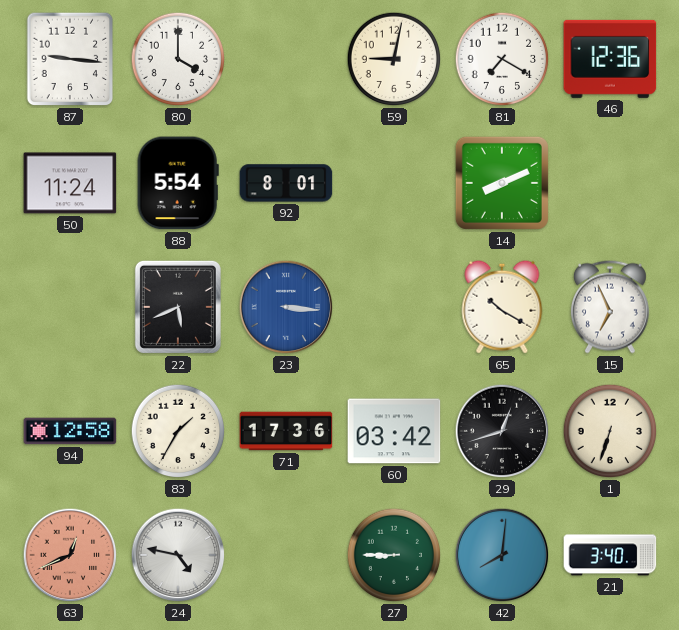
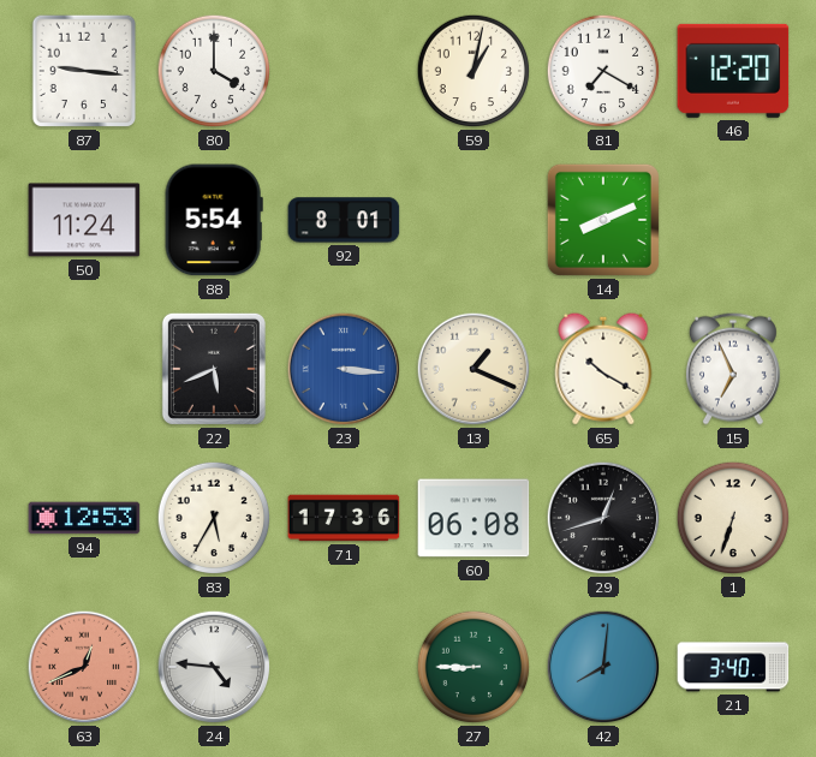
59: 9:02 -> 1:02 (473, 71)
46: 12:36 -> 12:20 (733, 71)
13: none -> 1:19 (473, 369)
94: 12:58 -> 12:53 (84, 518)
83: 1:35 -> 5:35 (214, 518)
60: 03:42 -> 06:08 (473, 518)
24: 4:47 -> 4:46 (214, 667)
